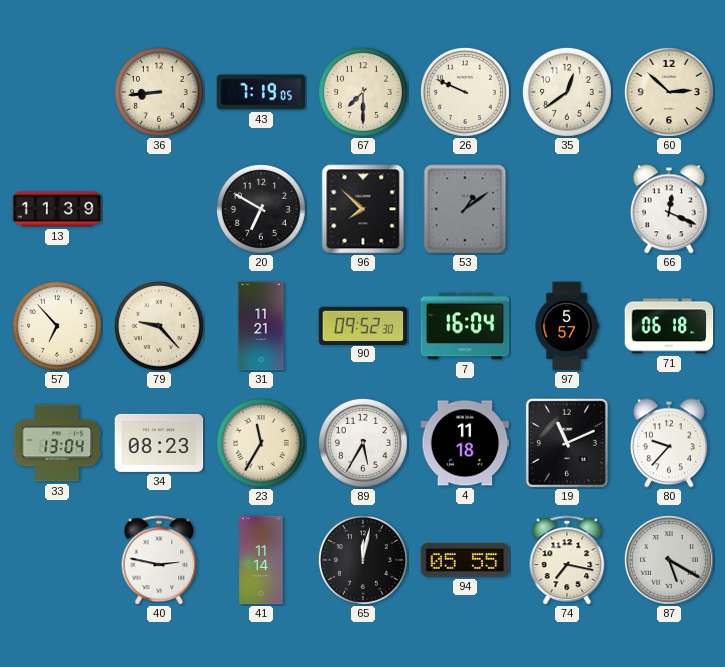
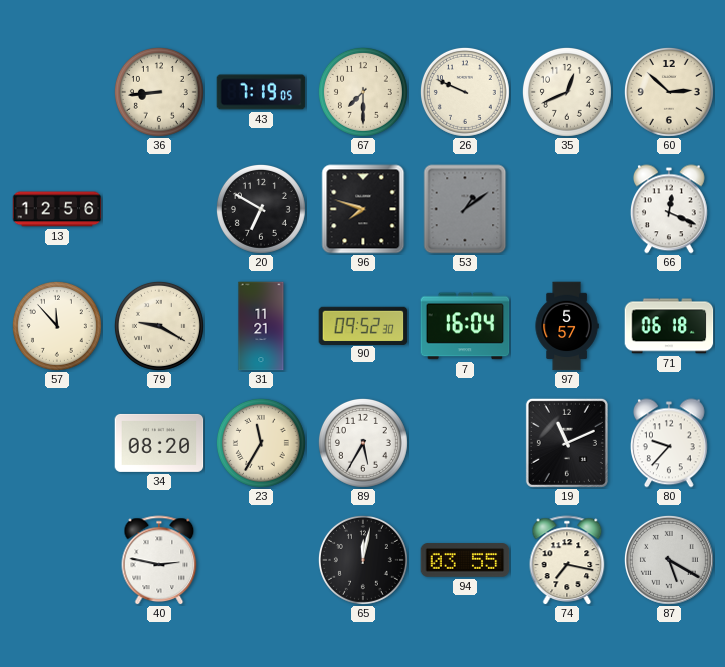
35: 12:39 -> 12:41 (567, 92)
13: 11:39 -> 12:56 (57, 209)
96: 7:52 -> 7:48 (363, 209)
57: 6:53 -> 11:53 (57, 326)
79: 9:23 -> 9:20 (159, 326)
33: 13:04 -> none (57, 443)
34: 08:23 -> 08:20 (159, 443)
4: 11:18 -> none (465, 443)
41: 11:14 -> none (261, 560)
94: 05:55 -> 03:55 (465, 560)
